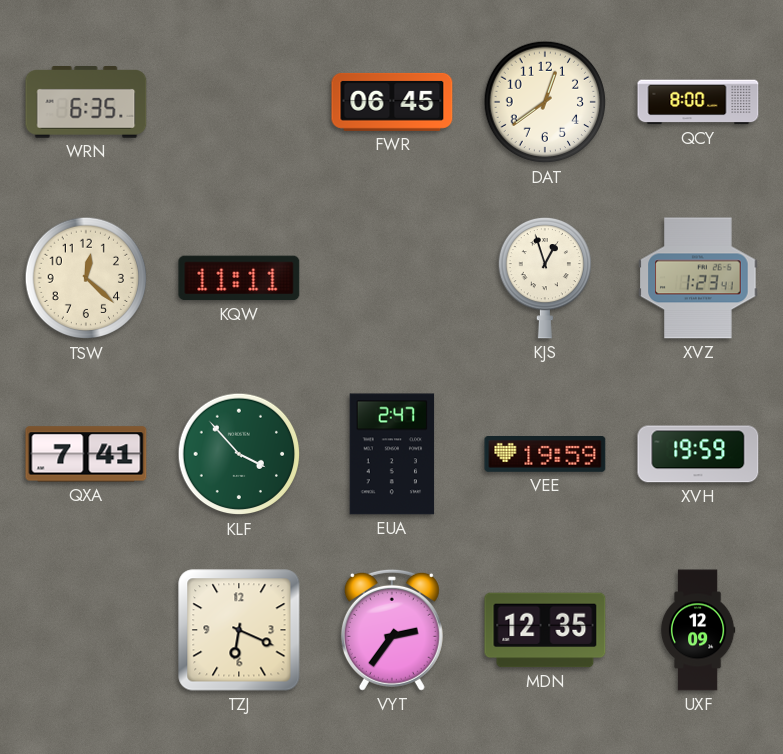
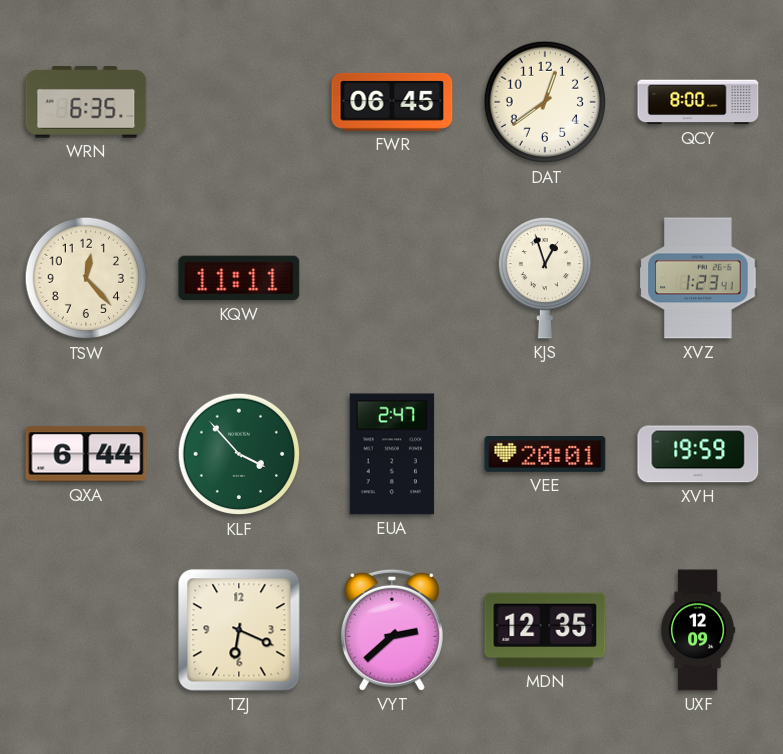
TSW: 12:22 -> 12:23 (86, 278)
QXA: 7:41 -> 6:44 (86, 454)
VEE: 19:59 -> 20:01 (545, 455)
VYT: 2:36 -> 2:38 (392, 630)
